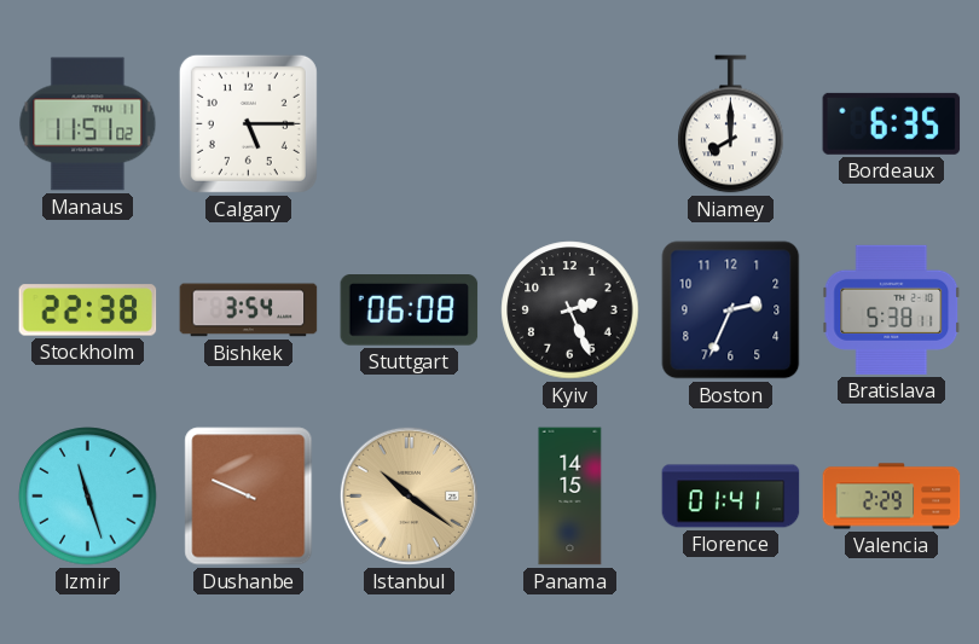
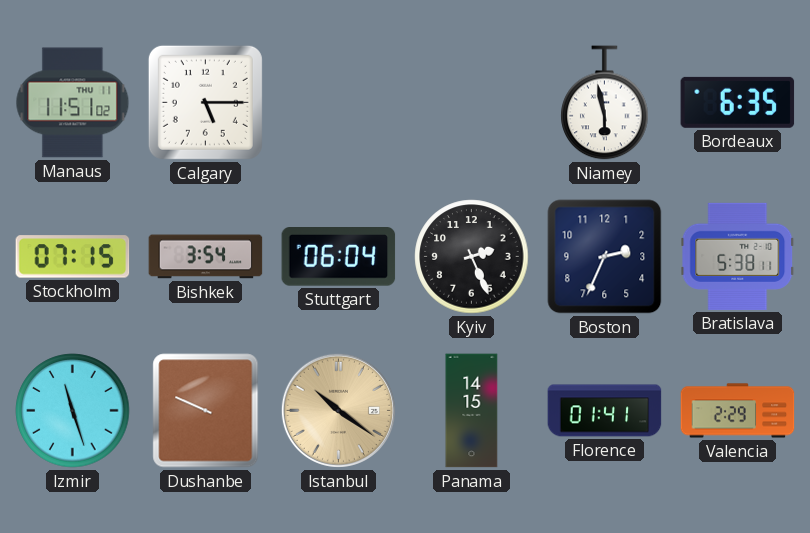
Niamey: 8:00 -> 5:58 (605, 103)
Stockholm: 22:38 -> 07:15 (73, 257)
Stuttgart: 06:08 -> 06:04 (339, 257)
